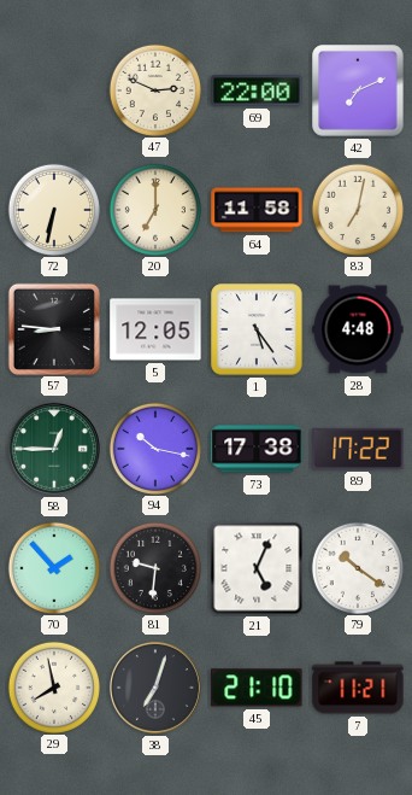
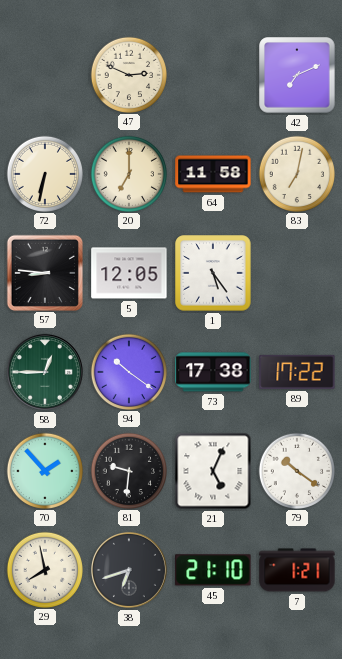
69: 22:00 -> none (257, 90)
28: 4:48 -> none (358, 329)
94: 10:17 -> 10:21 (128, 371)
38: 7:03 -> 6:42 (129, 570)
7: 11:21 -> 1:21 (297, 570)
